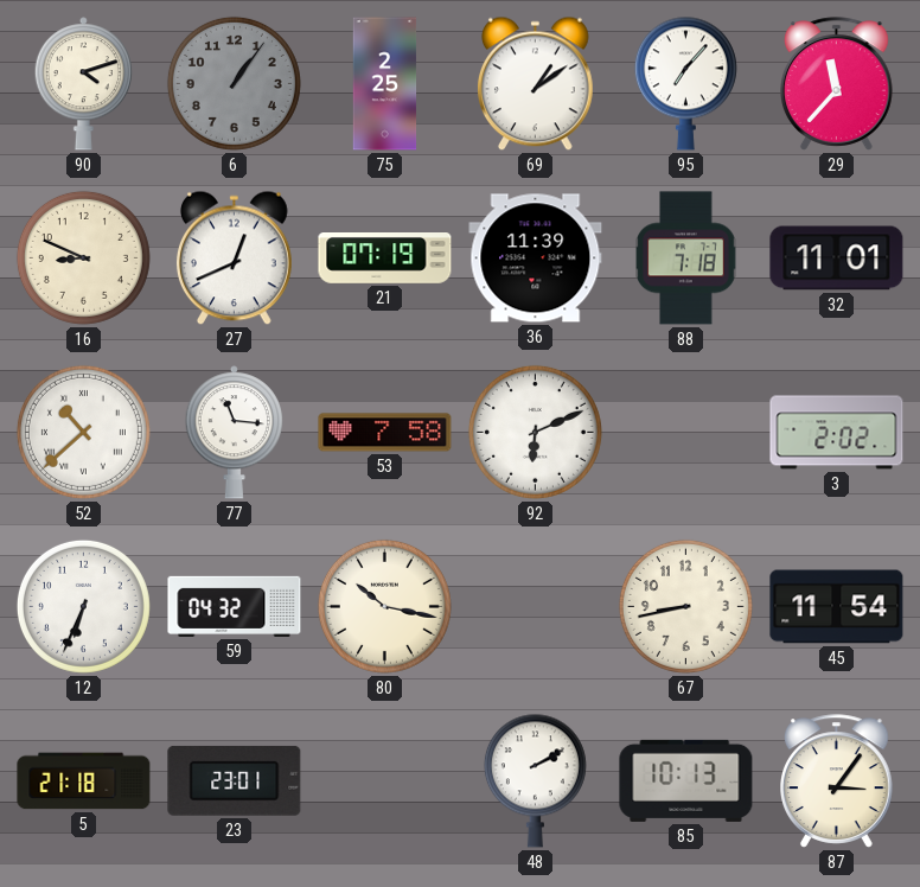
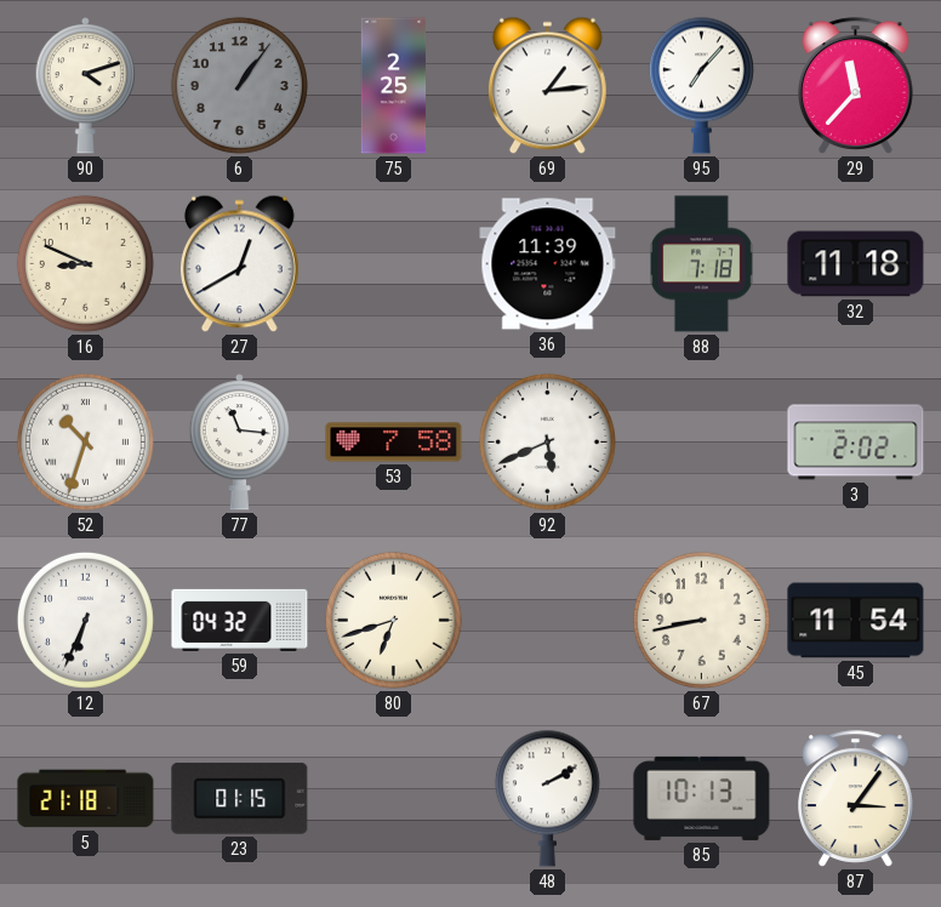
69: 1:09 -> 1:14 (548, 86)
27: 12:41 -> 12:40 (240, 264)
21: 07:19 -> none (385, 259)
32: 11:01 -> 11:18 (856, 264)
52: 10:38 -> 10:33 (85, 441)
92: 6:11 -> 5:41 (547, 441)
80: 10:17 -> 6:42 (393, 620)
23: 23:01 -> 01:15 (240, 798)
